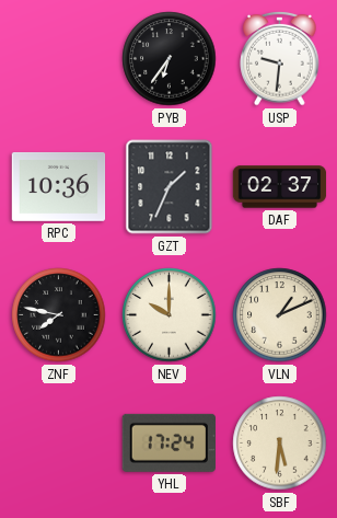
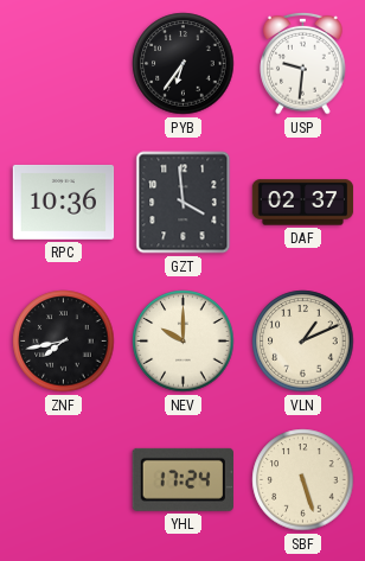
GZT: 1:34 -> 3:59 (184, 203)
ZNF: 7:47 -> 7:43 (64, 342)
SBF: 5:31 -> 5:27 (303, 480)
